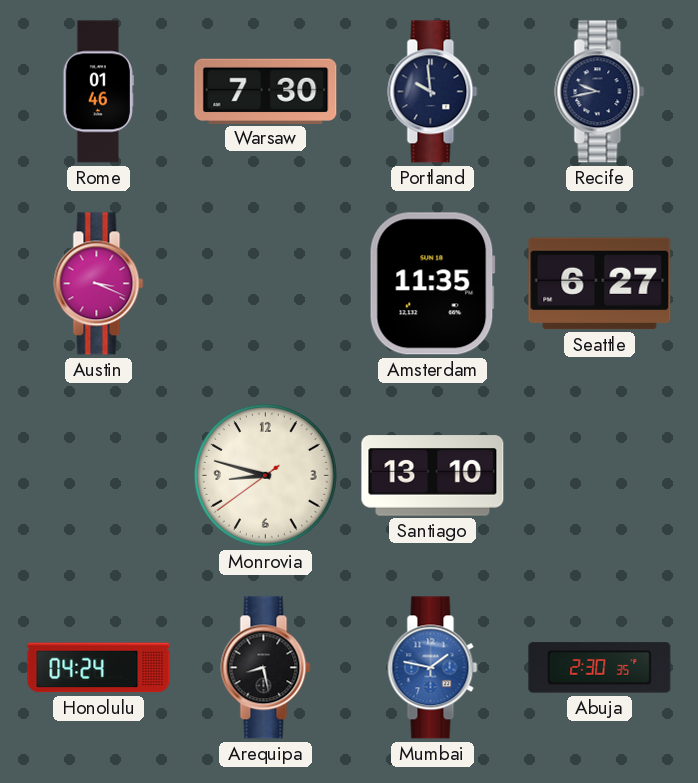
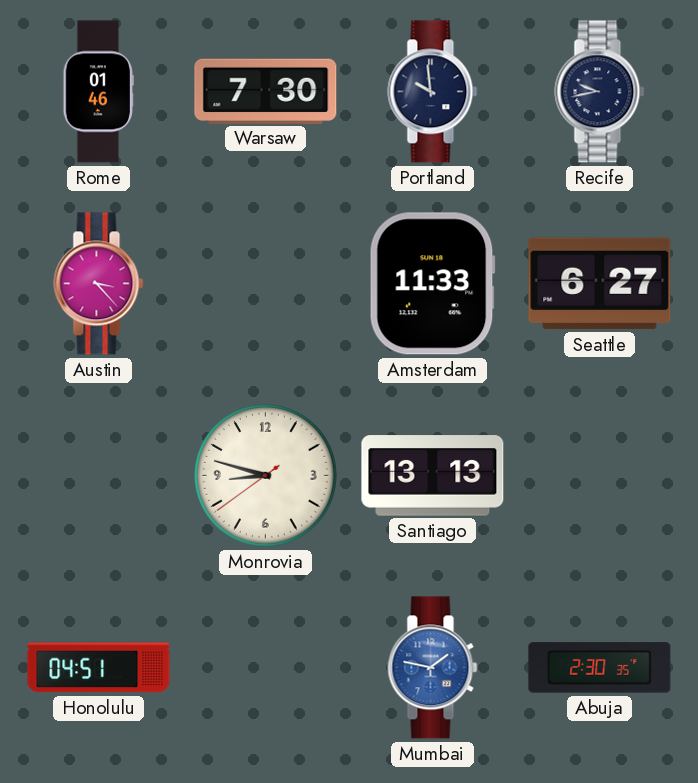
Austin: 3:19 -> 3:23 (99, 284)
Amsterdam: 11:35 -> 11:33 (432, 284)
Santiago: 13:10 -> 13:13 (433, 476)
Honolulu: 04:24 -> 04:51 (99, 668)
Arequipa: 8:28 -> none (266, 668)
